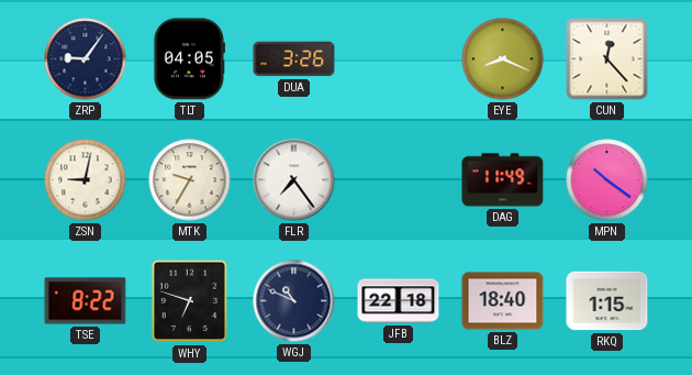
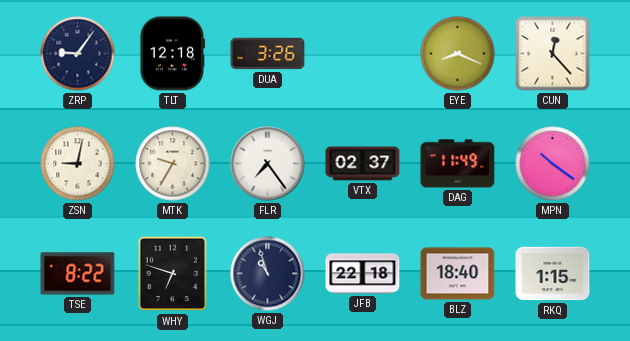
TLT: 04:05 -> 12:18 (172, 54)
VTX: none -> 02:37 (363, 164)
WGJ: 10:49 -> 10:57 (268, 274)
